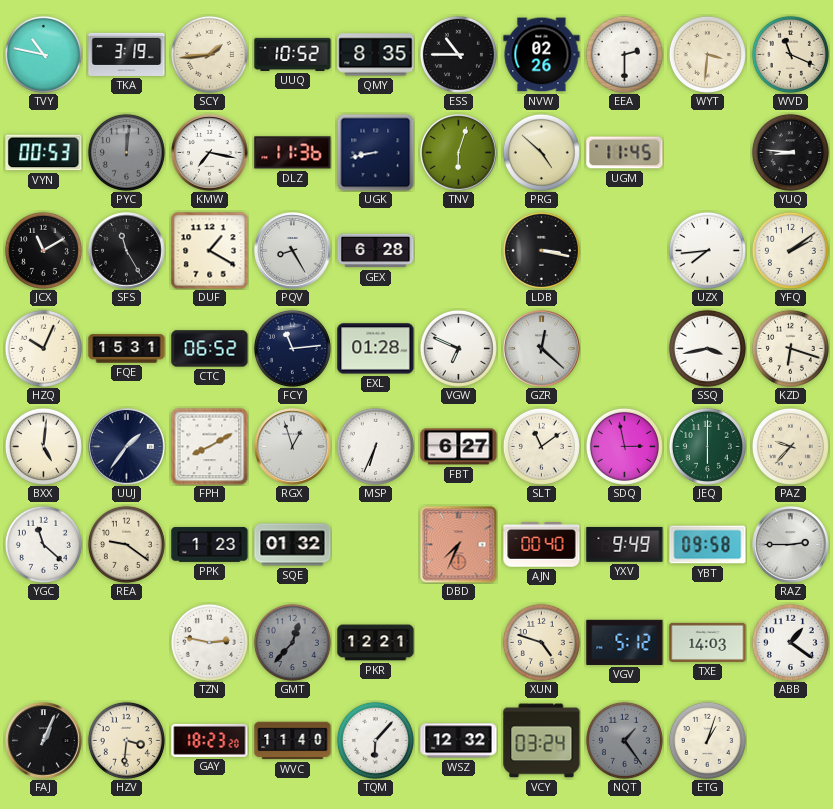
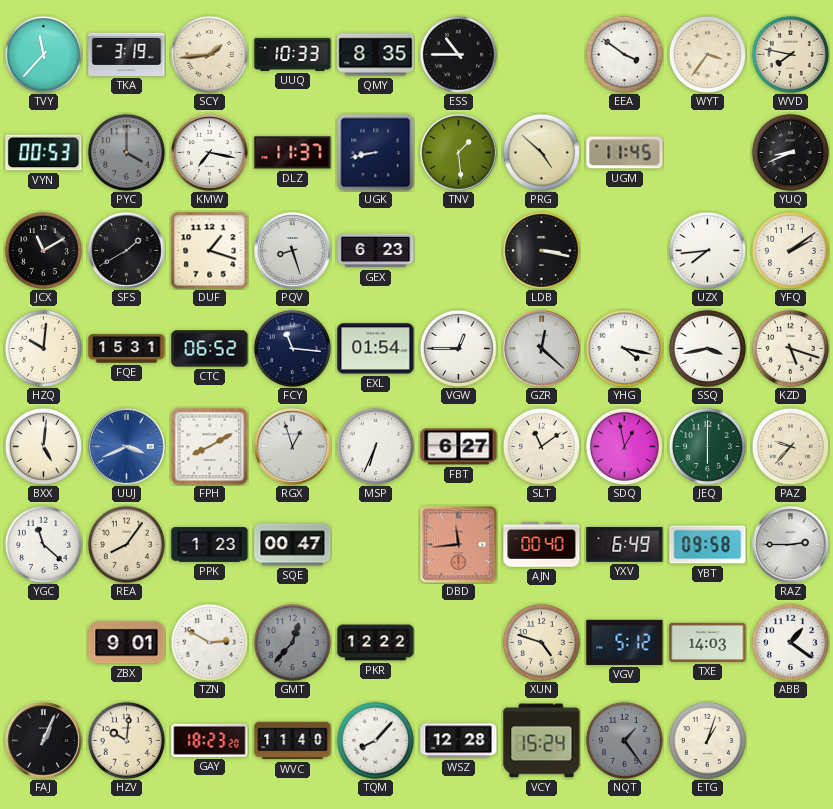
TVY: 10:47 -> 11:37 (43, 54)
UUQ: 10:52 -> 10:33 (293, 54)
NVW: 02:26 -> none (542, 55)
EEA: 2:30 -> 3:51 (624, 54)
WYT: 3:31 -> 3:36 (707, 54)
WVD: 11:19 -> 7:47 (790, 54)
PYC: 12:01 -> 4:00 (126, 152)
DLZ: 11:36 -> 11:37 (293, 153)
TNV: 6:03 -> 1:29 (459, 153)
YUQ: 8:46 -> 8:41 (790, 152)
SFS: 11:25 -> 1:40 (127, 251)
DUF: 1:20 -> 1:18 (209, 250)
PQV: 8:25 -> 8:27 (293, 251)
GEX: 6:28 -> 6:23 (376, 251)
HZQ: 10:04 -> 10:01 (43, 348)
FCY: 11:14 -> 11:16 (292, 348)
EXL: 01:28 -> 01:54 (376, 349)
VGW: 6:49 -> 12:45 (458, 348)
YHG: none -> 4:17 (624, 348)
KZD: 6:18 -> 5:18 (790, 348)
UUJ: 1:36 -> 3:41 (127, 447)
UUJ dial: navy -> blue (127, 447)
SDQ: 2:58 -> 12:58 (624, 446)
REA: 9:21 -> 8:06 (126, 544)
SQE: 01:32 -> 00:47 (293, 545)
DBD: 7:34 -> 11:44 (459, 545)
YXV: 9:49 -> 6:49 (625, 544)
ZBX: none -> 9:01 (127, 643)
TZN: 2:47 -> 2:50 (209, 642)
PKR: 12:21 -> 12:22 (376, 643)
HZV: 3:31 -> 10:01 (126, 740)
TQM: 6:07 -> 8:07 (375, 740)
WSZ: 12:32 -> 12:28 (459, 741)
VCY: 03:24 -> 15:24 (542, 741)
